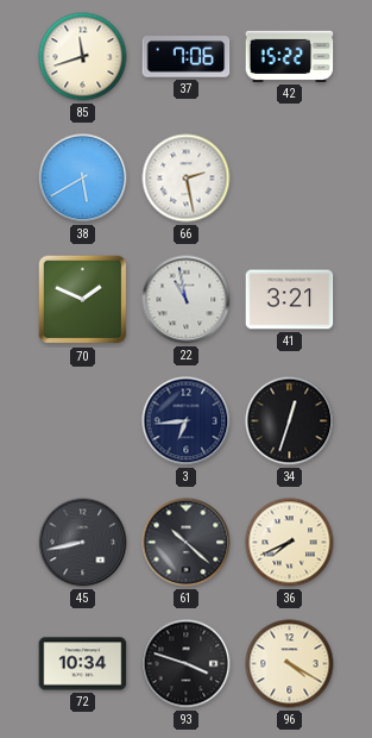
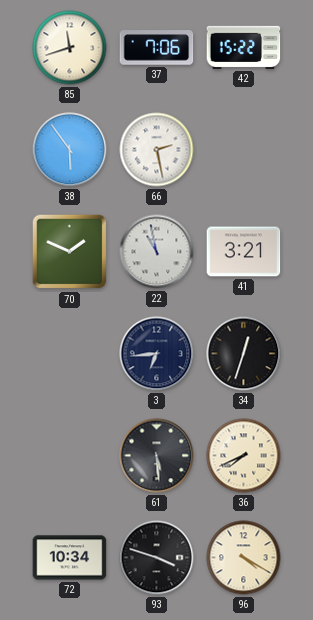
38: 5:40 -> 5:54 (70, 150)
45: 8:43 -> none (83, 543)
61: 10:22 -> 5:29 (157, 456)
